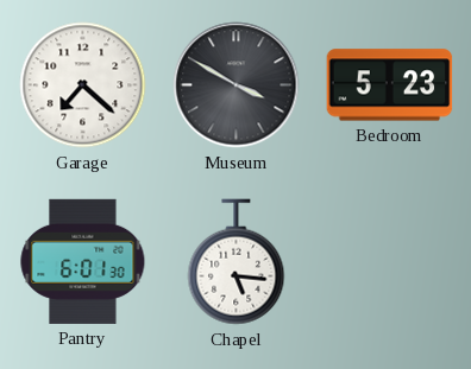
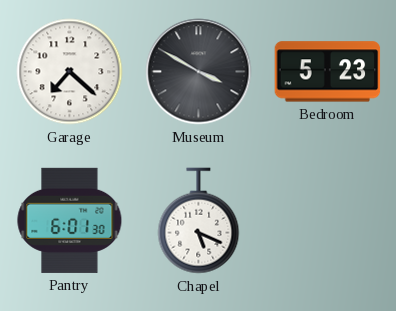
Chapel: 5:16 -> 5:19 (199, 221)
